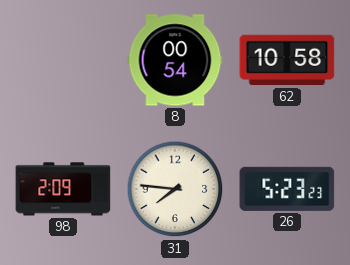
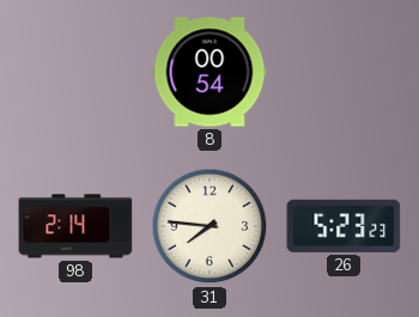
62: 10:58 -> none (287, 60)
98: 2:09 -> 2:14 (75, 226)
